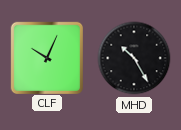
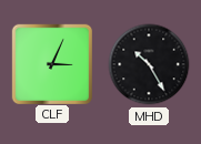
CLF: 10:04 -> 3:04 (51, 63)
